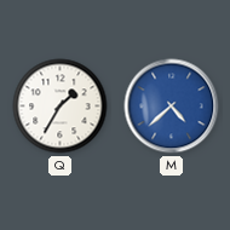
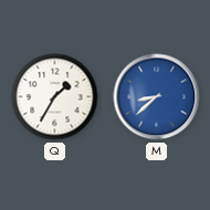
M: 4:38 -> 8:38 (157, 97)
